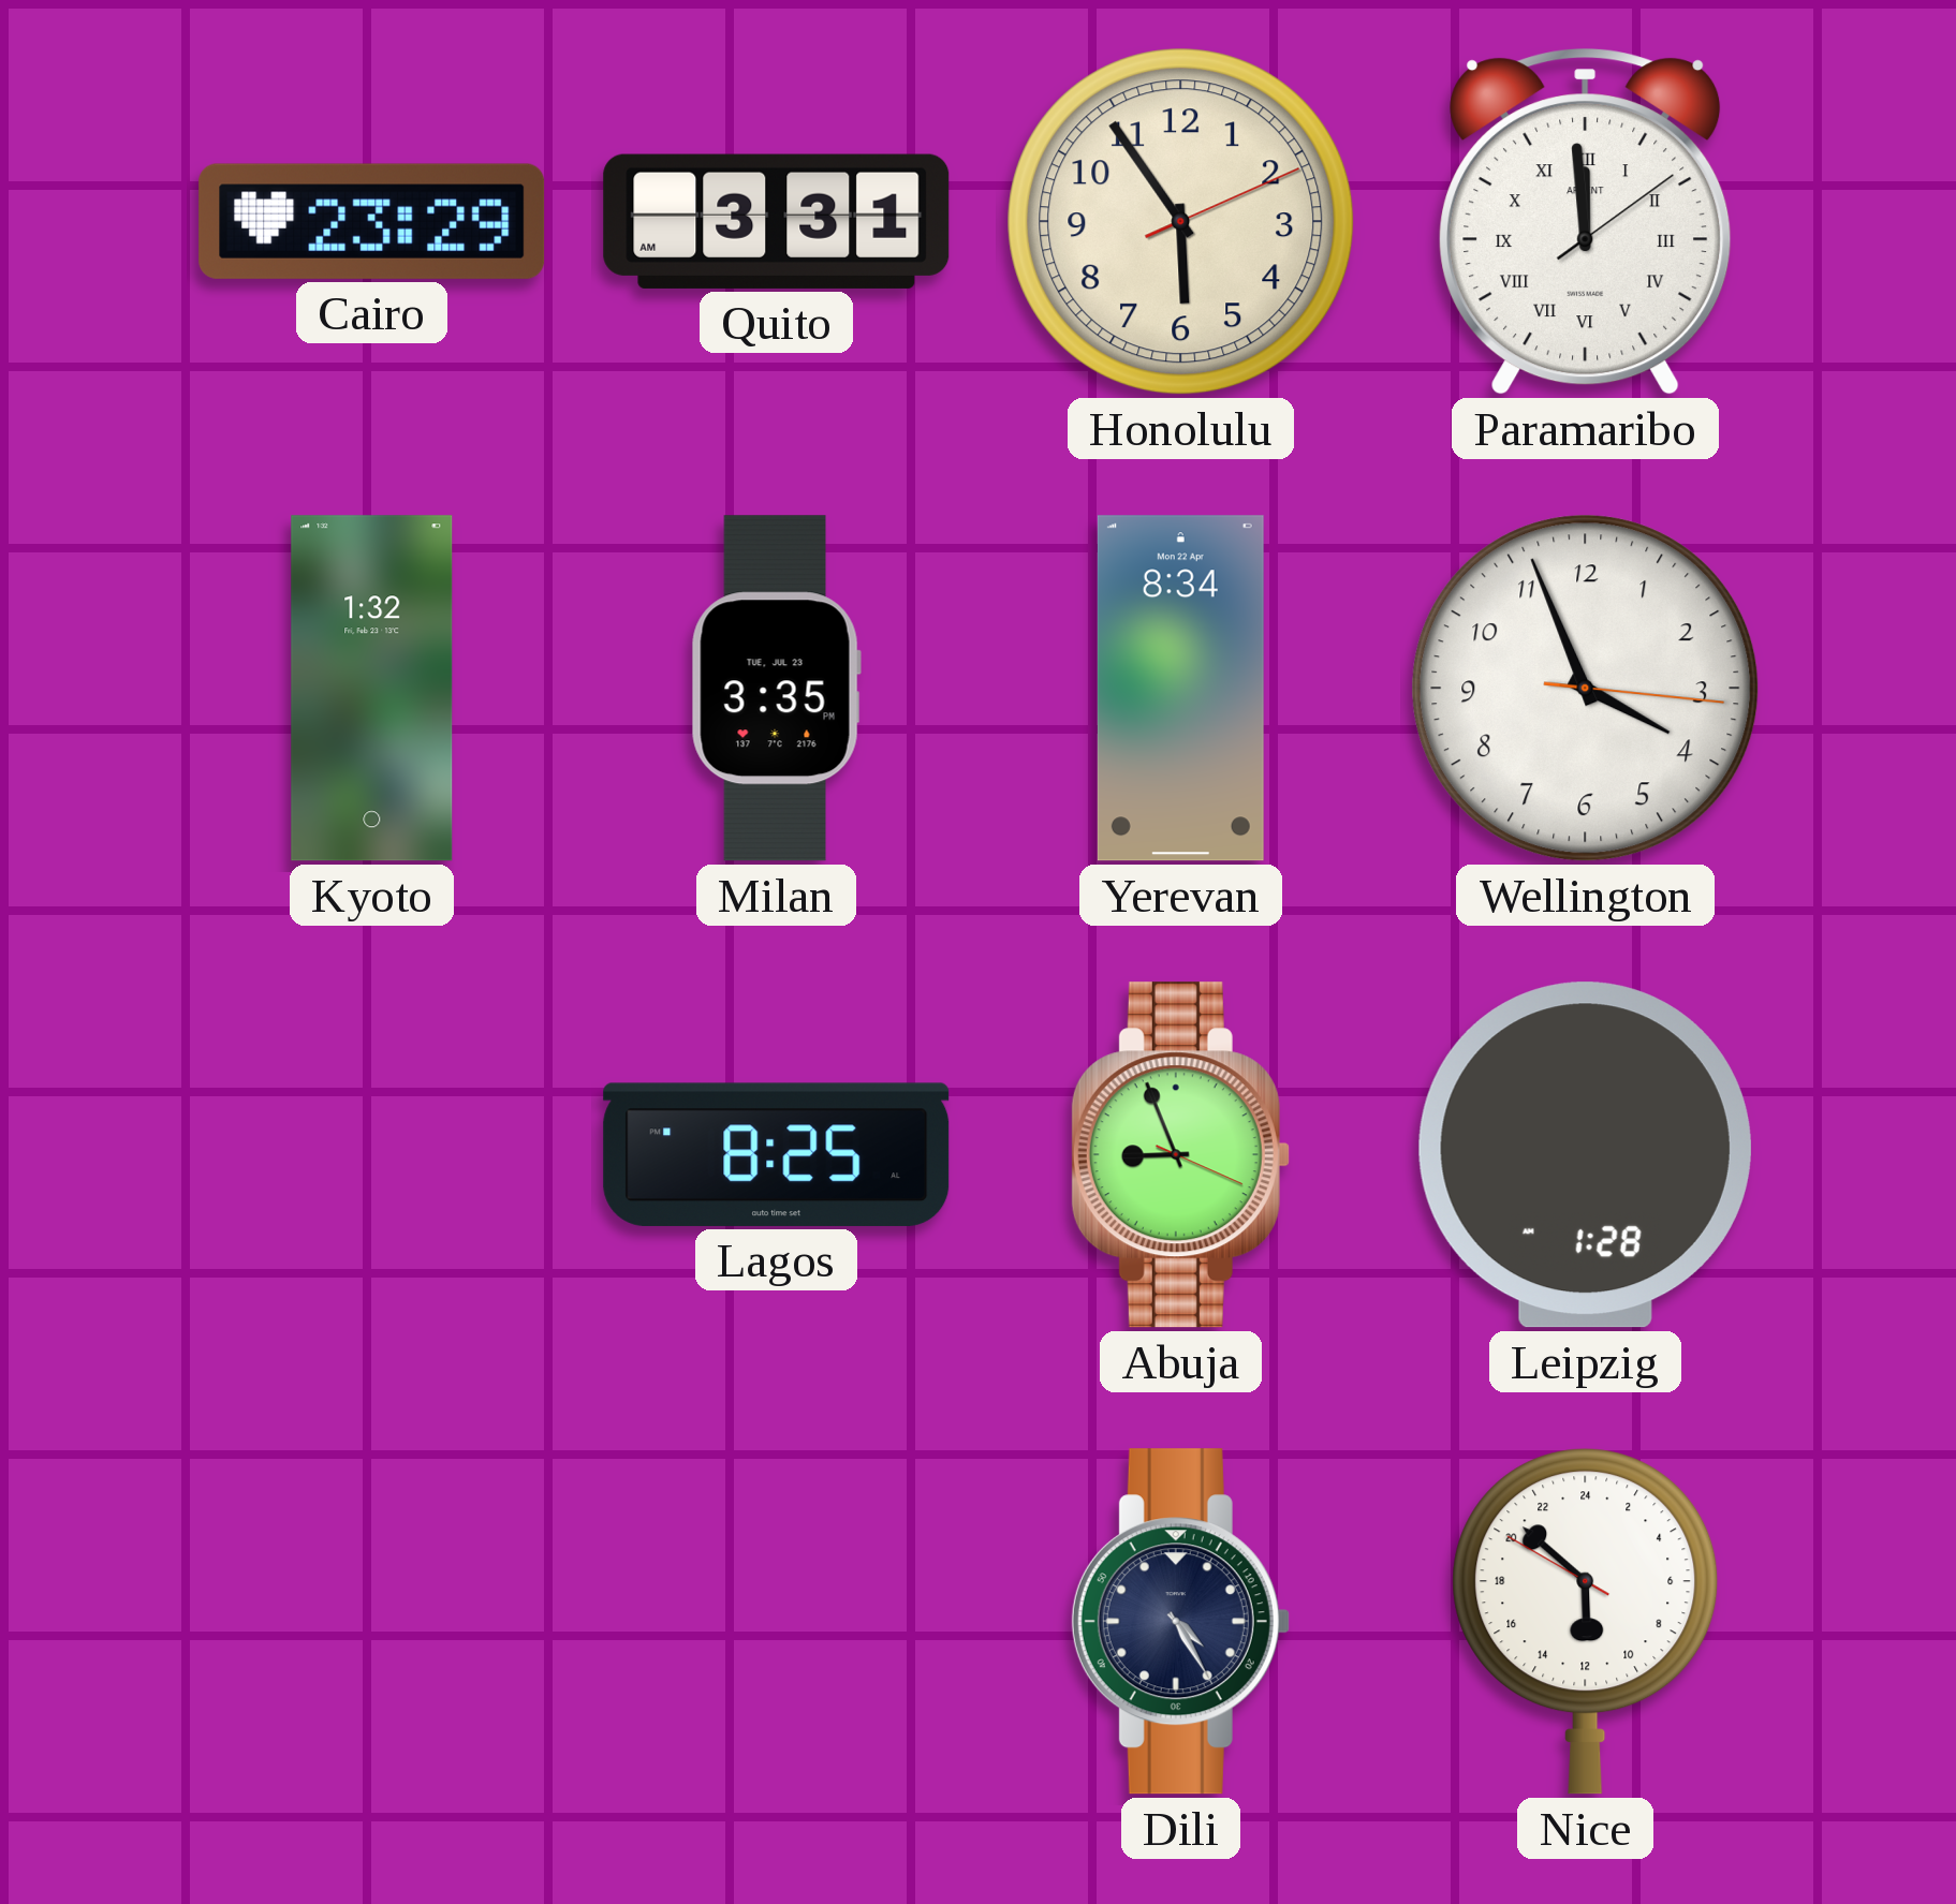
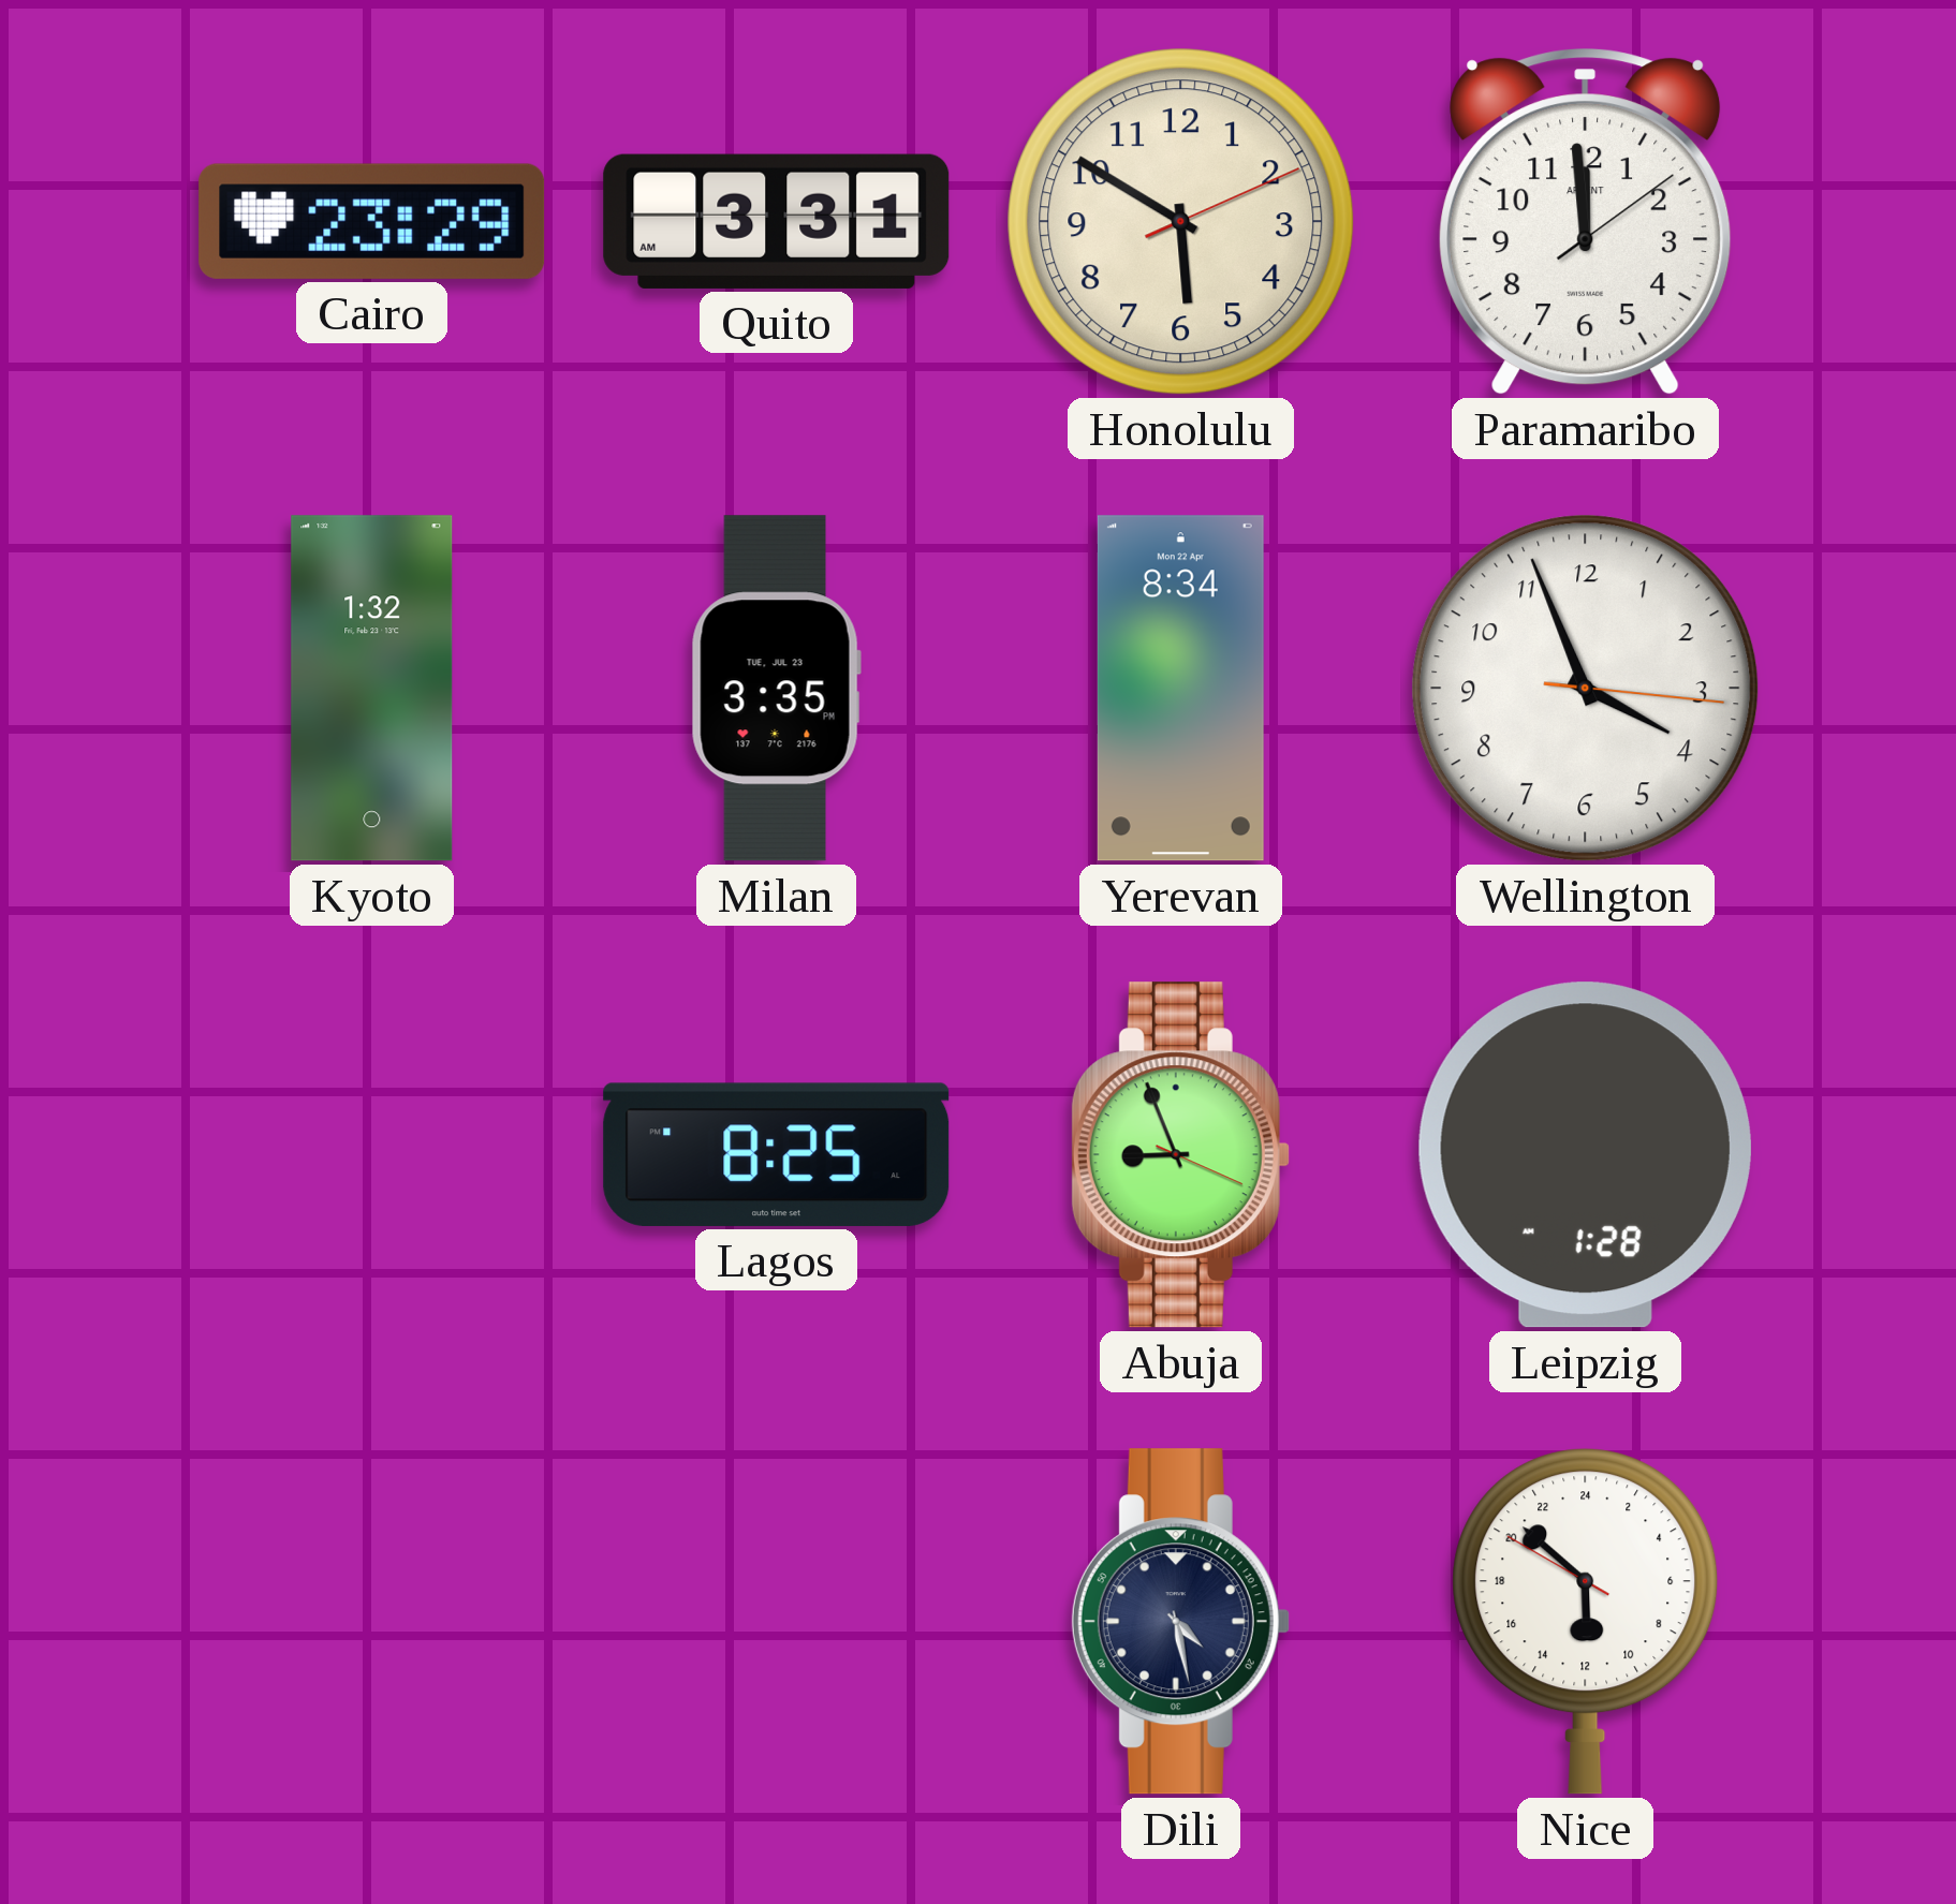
Honolulu: 5:54 -> 5:50 (1181, 222)
Paramaribo numerals: Roman -> Arabic (1586, 222)
Dili: 4:25 -> 4:28 (1180, 1622)
